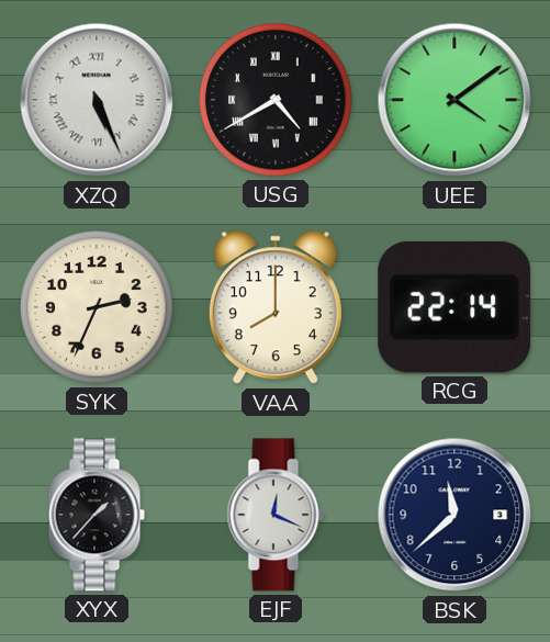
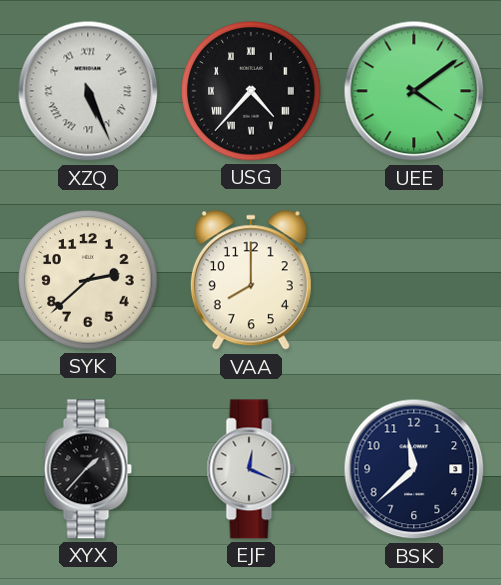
USG: 4:40 -> 4:37 (251, 91)
SYK: 2:34 -> 2:38 (88, 280)
RCG: 22:14 -> none (454, 307)
